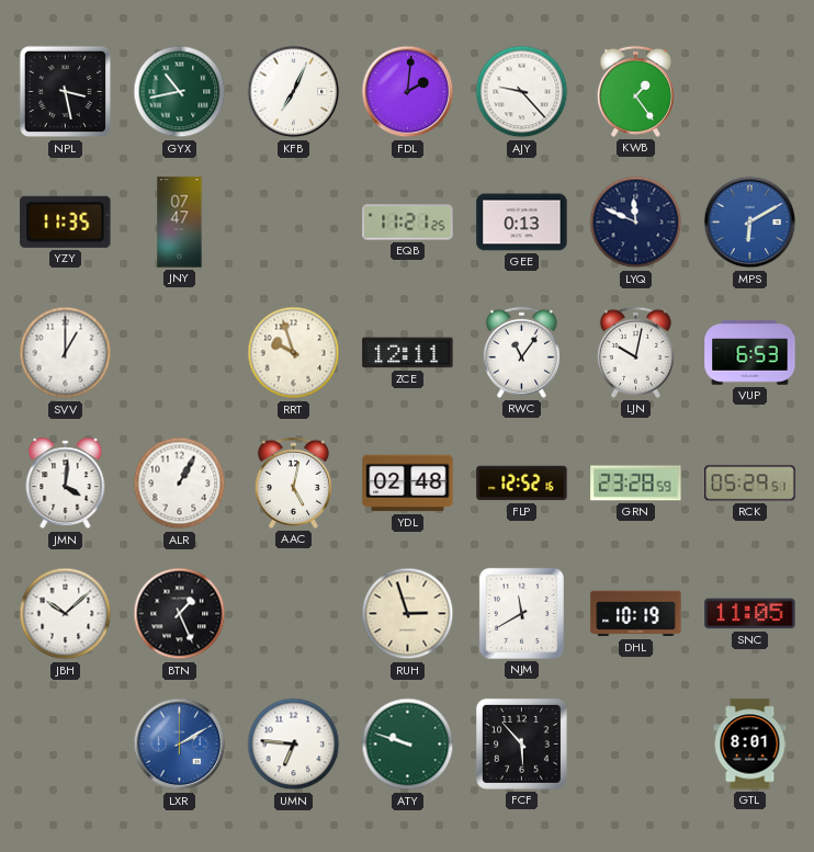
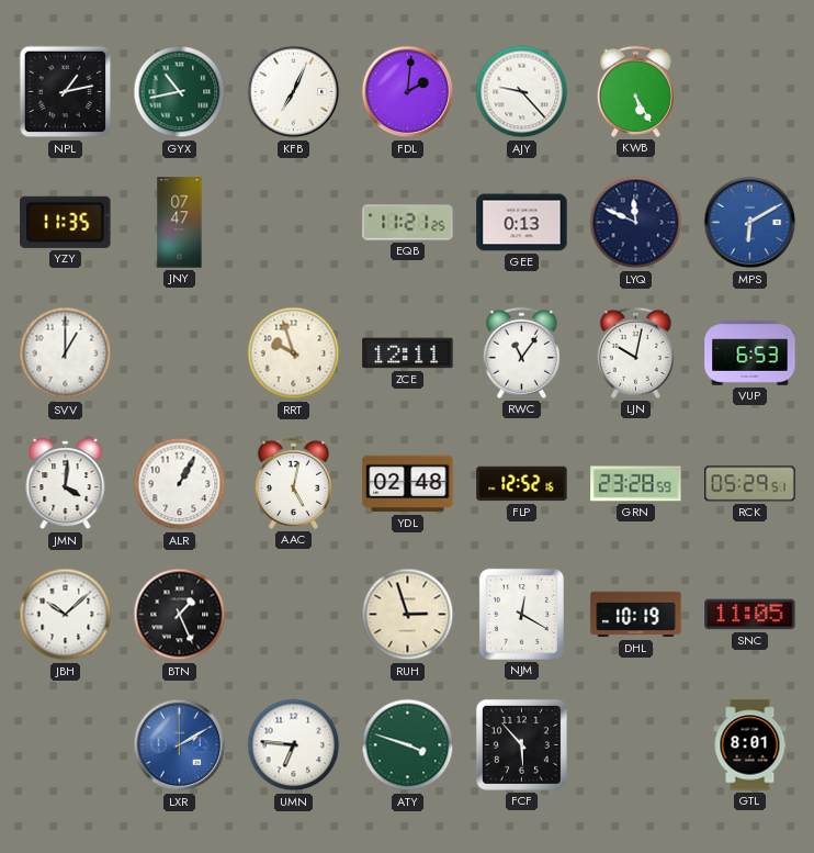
NPL: 3:28 -> 1:13 (66, 92)
KWB: 1:24 -> 5:25 (635, 91)
NJM: 11:40 -> 12:20 (521, 614)
ATY: 9:48 -> 3:48 (408, 745)
